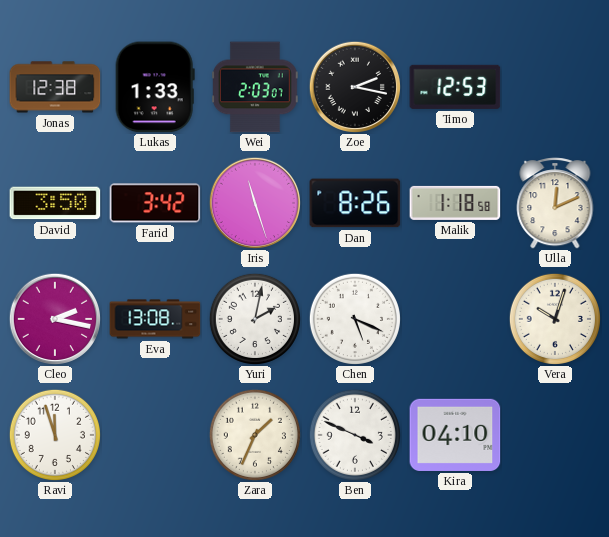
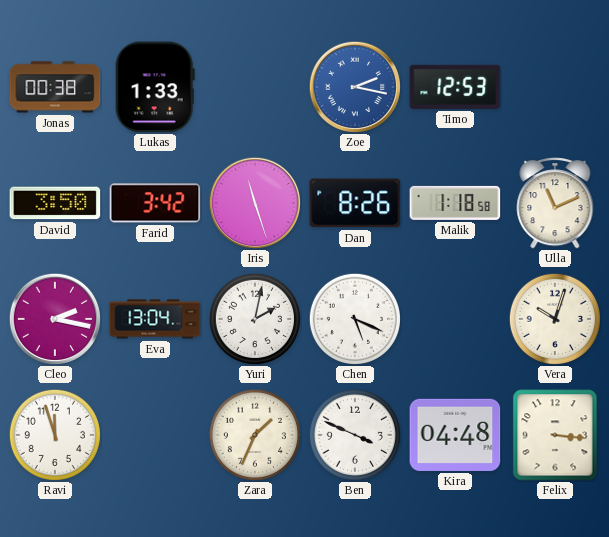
Jonas: 12:38 -> 00:38 (55, 87)
Wei: 2:03 -> none (256, 87)
Zoe dial: black -> blue (354, 86)
Ulla: 12:11 -> 11:11 (555, 203)
Eva: 13:08 -> 13:04 (155, 319)
Kira: 04:10 -> 04:48 (455, 435)
Felix: none -> 3:16 (555, 435)
